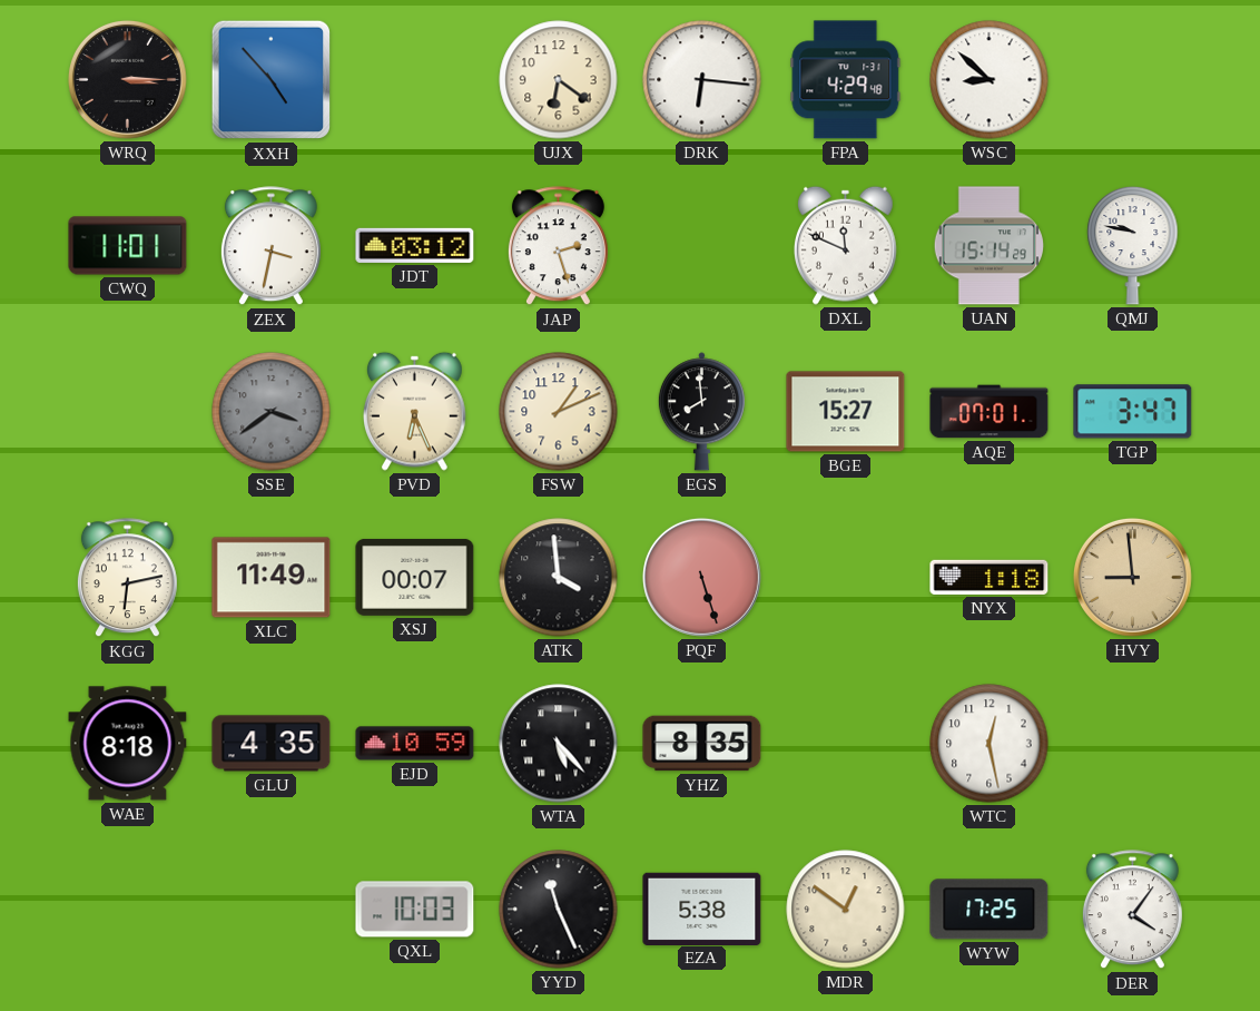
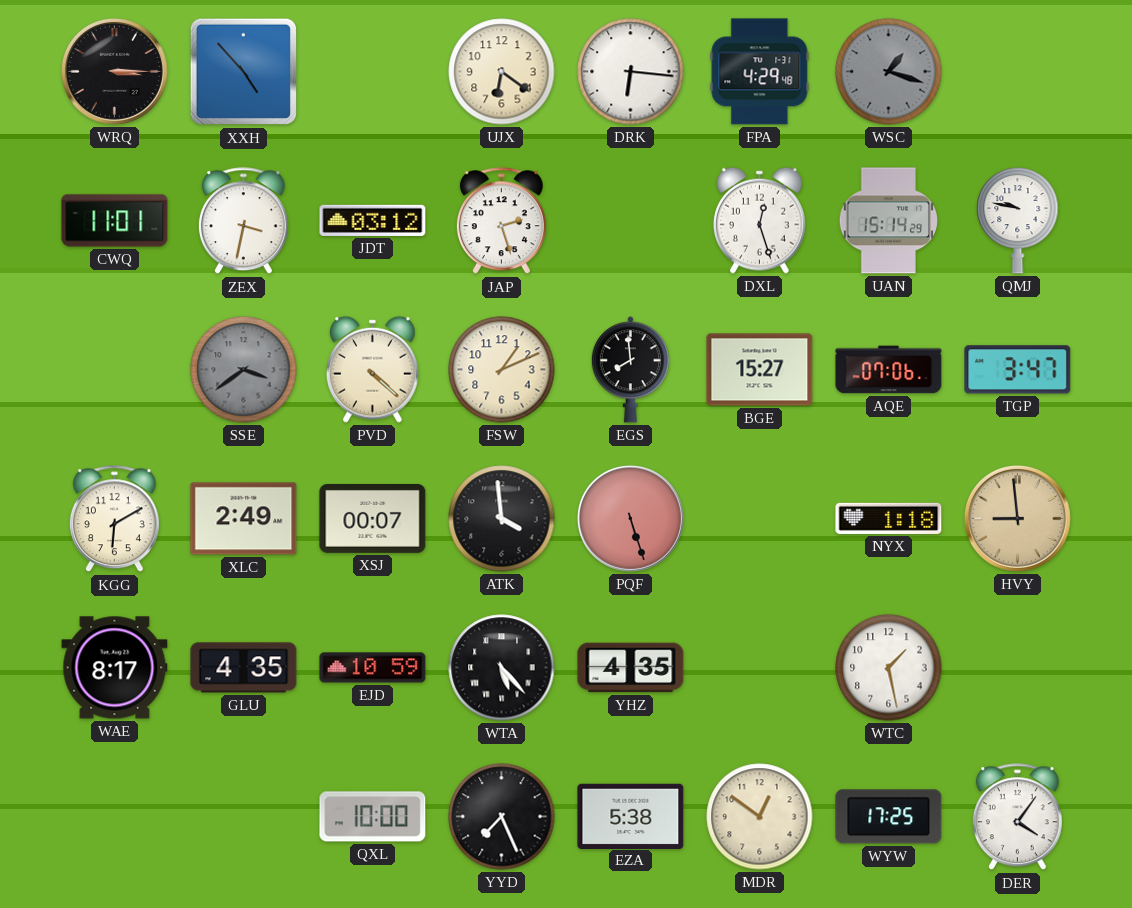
WSC: 8:52 -> 1:18 (889, 72)
WSC dial: white -> grey (889, 72)
DXL: 11:49 -> 12:27 (760, 220)
PVD: 6:26 -> 4:22 (373, 369)
AQE: 07:01 -> 07:06 (889, 370)
KGG: 6:13 -> 6:10 (114, 519)
XLC: 11:49 -> 2:49 (244, 519)
WAE: 8:18 -> 8:17 (115, 668)
YHZ: 8:35 -> 4:35 (631, 668)
WTC: 12:28 -> 1:28 (889, 668)
QXL: 10:03 -> 10:00 (373, 817)
YYD: 11:26 -> 7:26 (502, 817)
